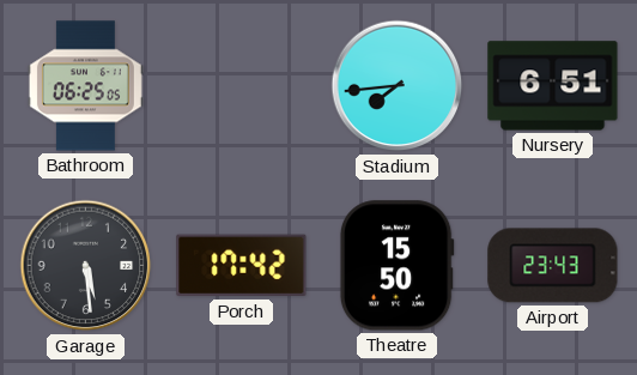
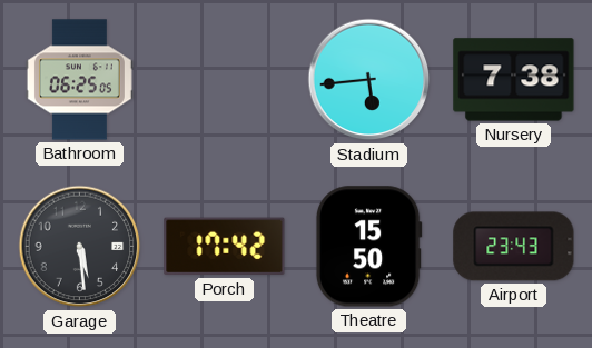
Stadium: 7:44 -> 5:44 (369, 80)
Nursery: 6:51 -> 7:38 (514, 80)
